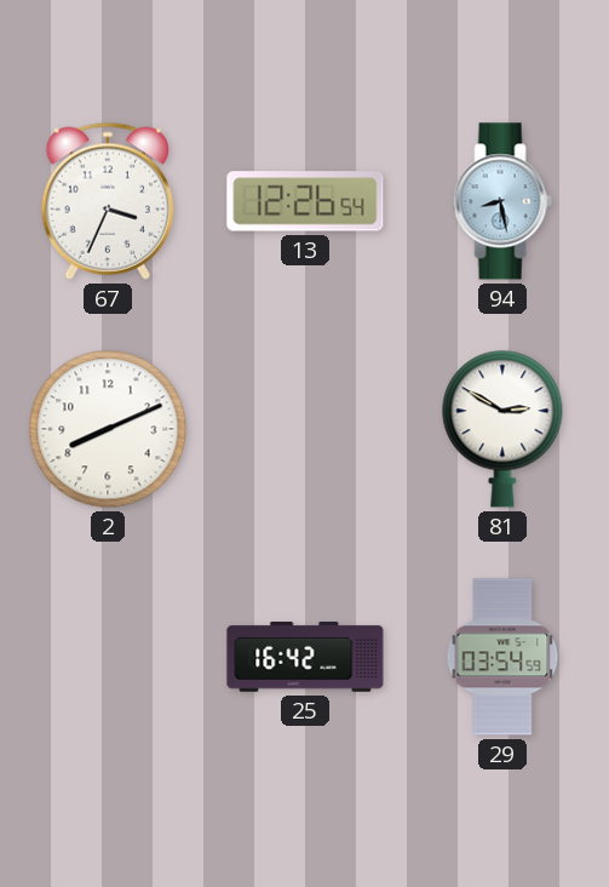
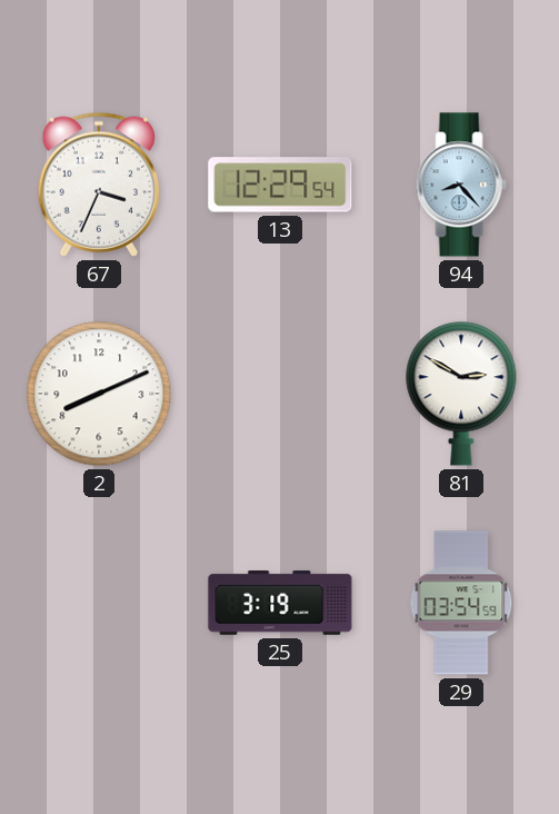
13: 12:26 -> 12:29 (280, 185)
94: 8:28 -> 8:23 (461, 185)
25: 16:42 -> 3:19 (280, 603)
